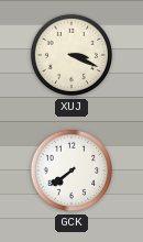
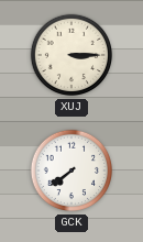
XUJ: 3:19 -> 3:15 (71, 55)
